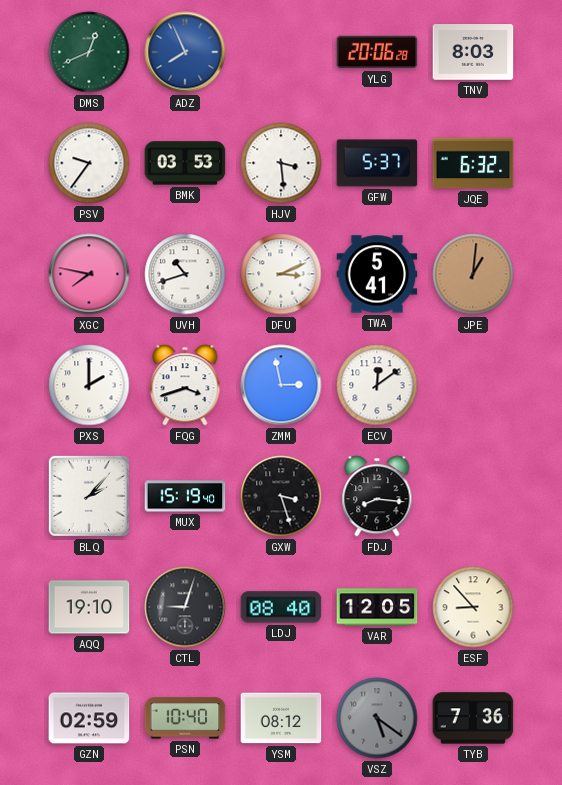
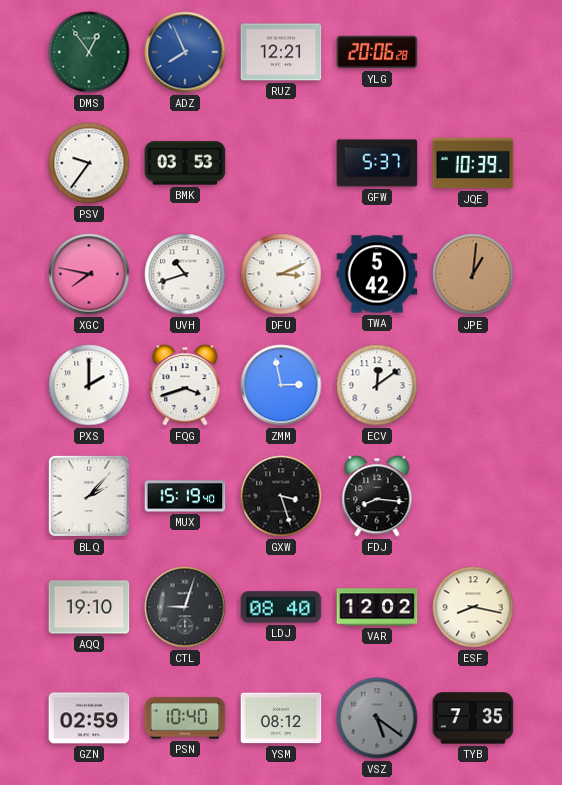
DMS: 12:41 -> 12:54 (89, 52)
RUZ: none -> 12:21 (281, 52)
TNV: 8:03 -> none (473, 52)
HJV: 3:29 -> none (281, 163)
JQE: 6:32 -> 10:39 (473, 163)
TWA: 5:41 -> 5:42 (377, 274)
VAR: 12:05 -> 12:02 (377, 607)
ESF: 8:53 -> 8:17 (473, 607)
TYB: 7:36 -> 7:35 (473, 718)
